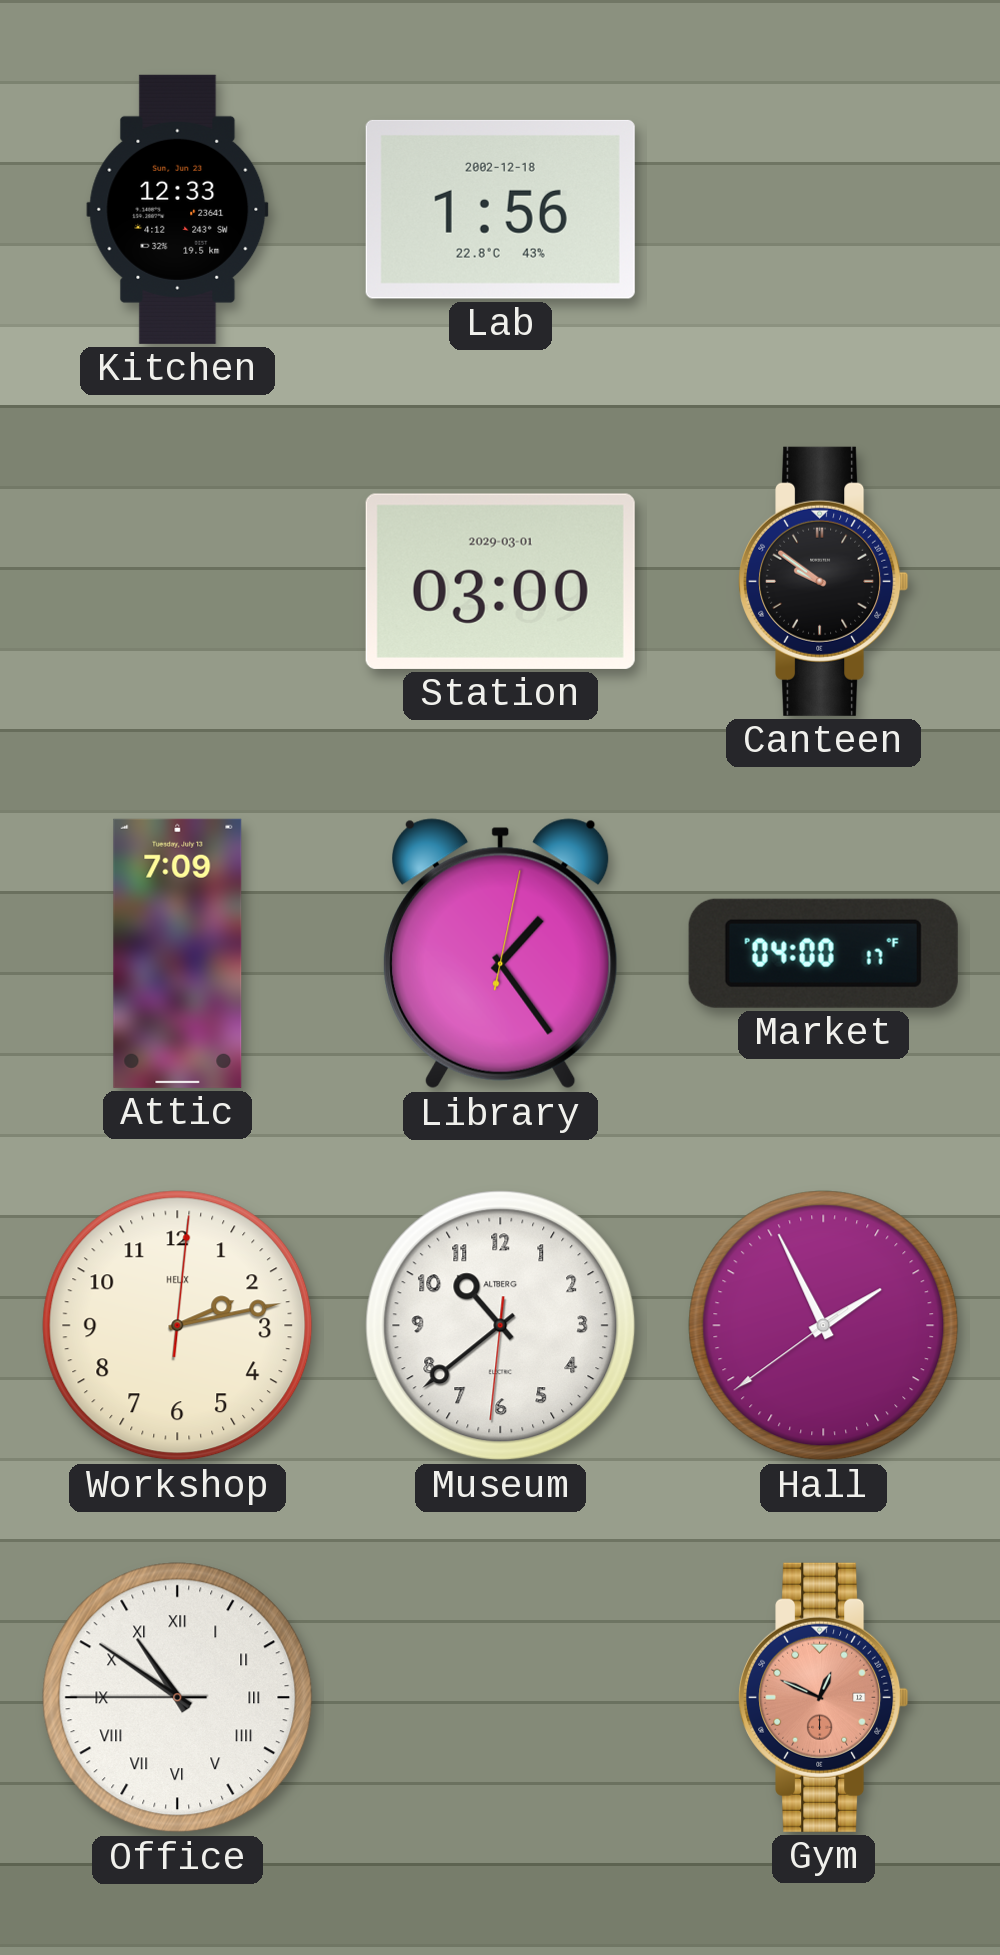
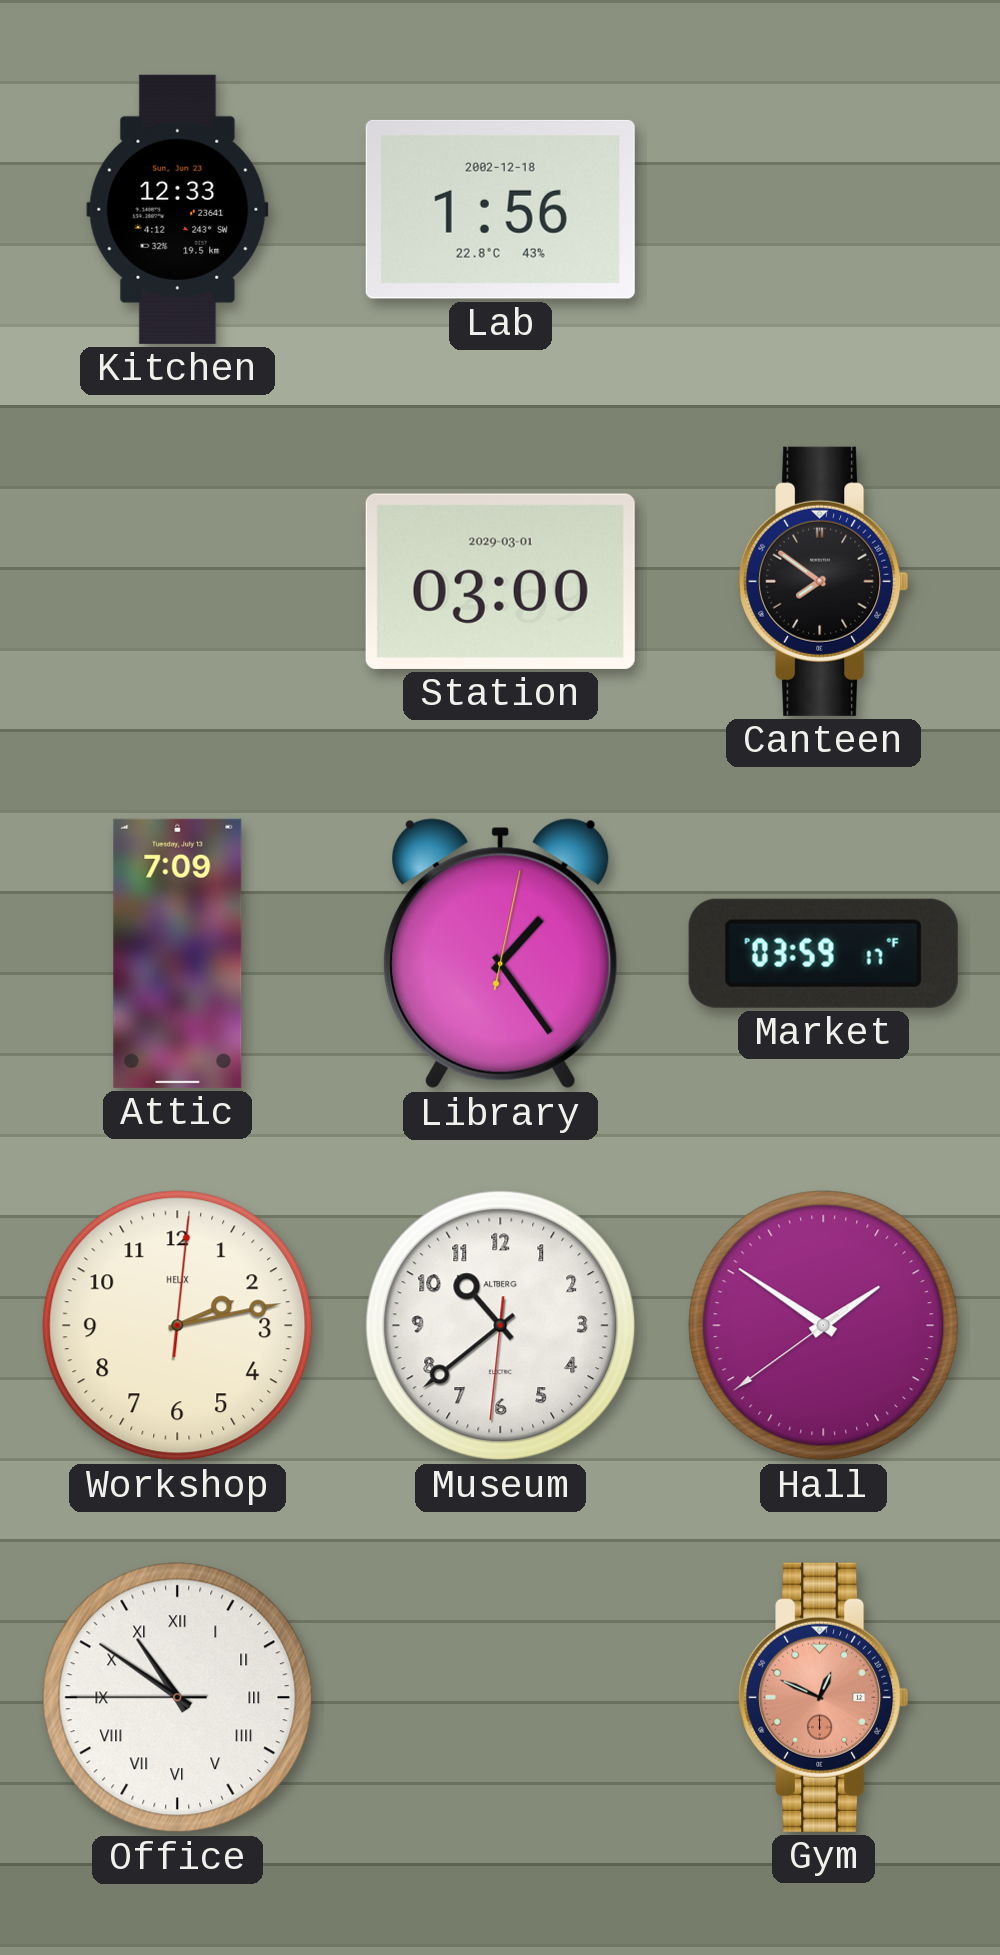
Canteen: 9:51 -> 7:51 (824, 581)
Market: 04:00 -> 03:59 (823, 953)
Hall: 1:55 -> 1:50 (824, 1326)
